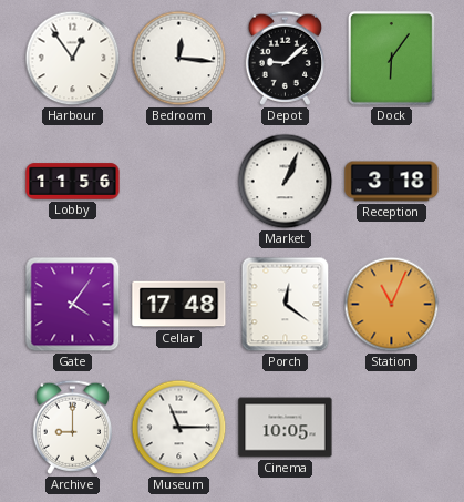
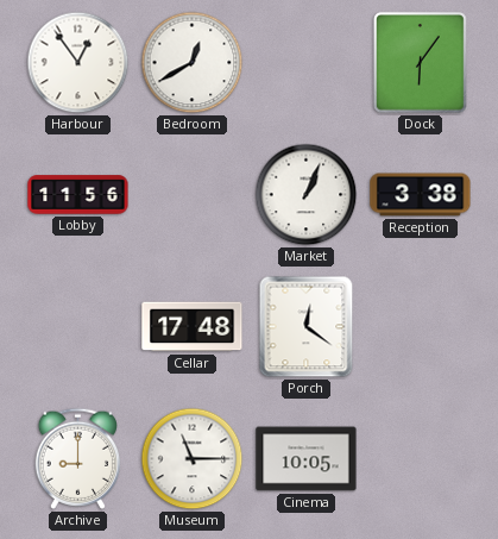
Bedroom: 12:16 -> 12:40 (193, 63)
Depot: 9:08 -> none (285, 58)
Reception: 3:18 -> 3:38 (421, 195)
Gate: 4:06 -> none (73, 305)
Station: 11:04 -> none (392, 305)
